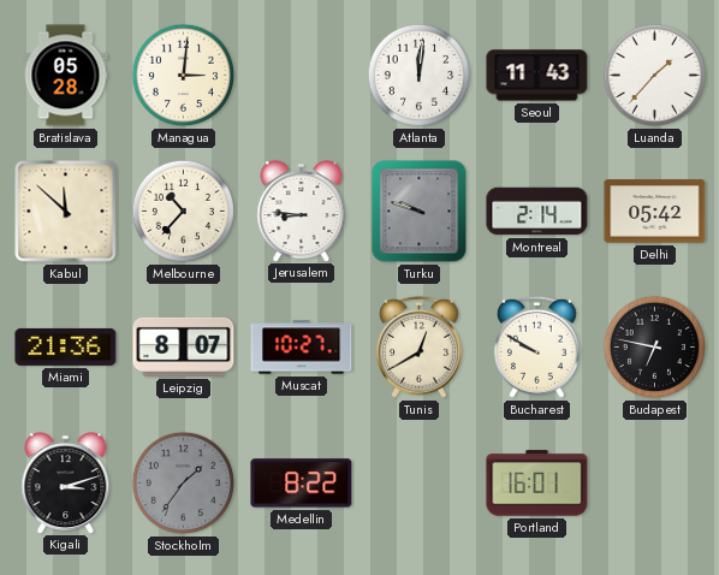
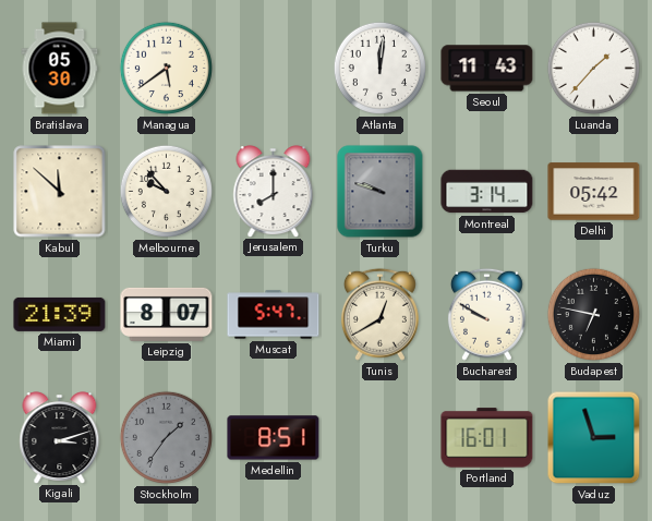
Bratislava: 05:28 -> 05:30 (60, 69)
Managua: 3:01 -> 5:39 (166, 68)
Melbourne: 10:37 -> 9:53 (166, 191)
Jerusalem: 8:46 -> 8:00 (274, 191)
Montreal: 2:14 -> 3:14 (487, 192)
Miami: 21:36 -> 21:39 (60, 314)
Muscat: 10:27 -> 5:47 (274, 315)
Medellin: 8:22 -> 8:51 (274, 438)
Vaduz: none -> 2:57 (594, 438)
